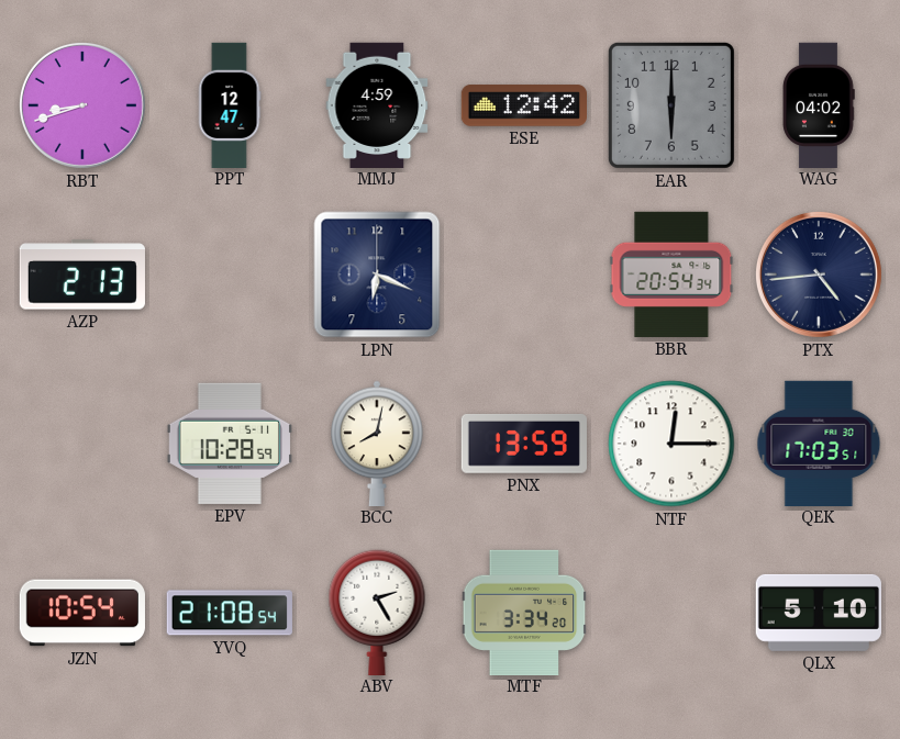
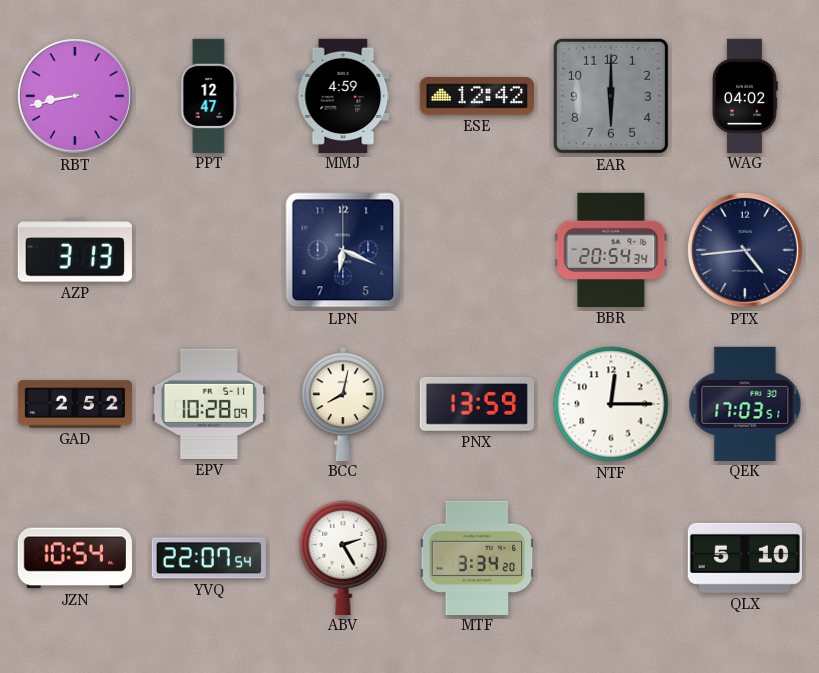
RBT: 8:42 -> 8:43 (75, 96)
AZP: 2:13 -> 3:13 (75, 250)
GAD: none -> 2:52 (75, 404)
EPV: 10:28:59 -> 10:28:09 (209, 404)
YVQ: 21:08 -> 22:07 (209, 558)
